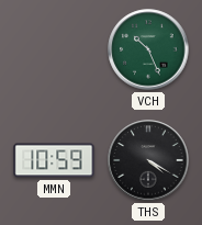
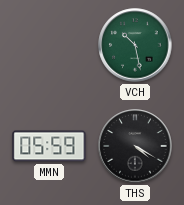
VCH: 10:26 -> 10:28 (135, 45)
MMN: 10:59 -> 05:59 (49, 146)
